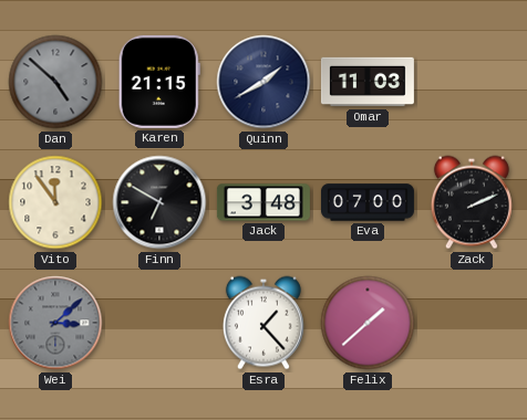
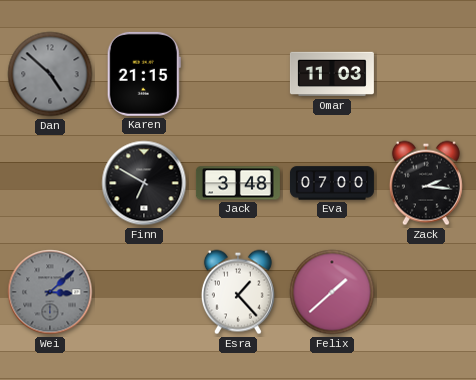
Quinn: 1:40 -> none (263, 82)
Vito: 11:54 -> none (55, 202)
Zack: 2:11 -> 2:16 (426, 183)
